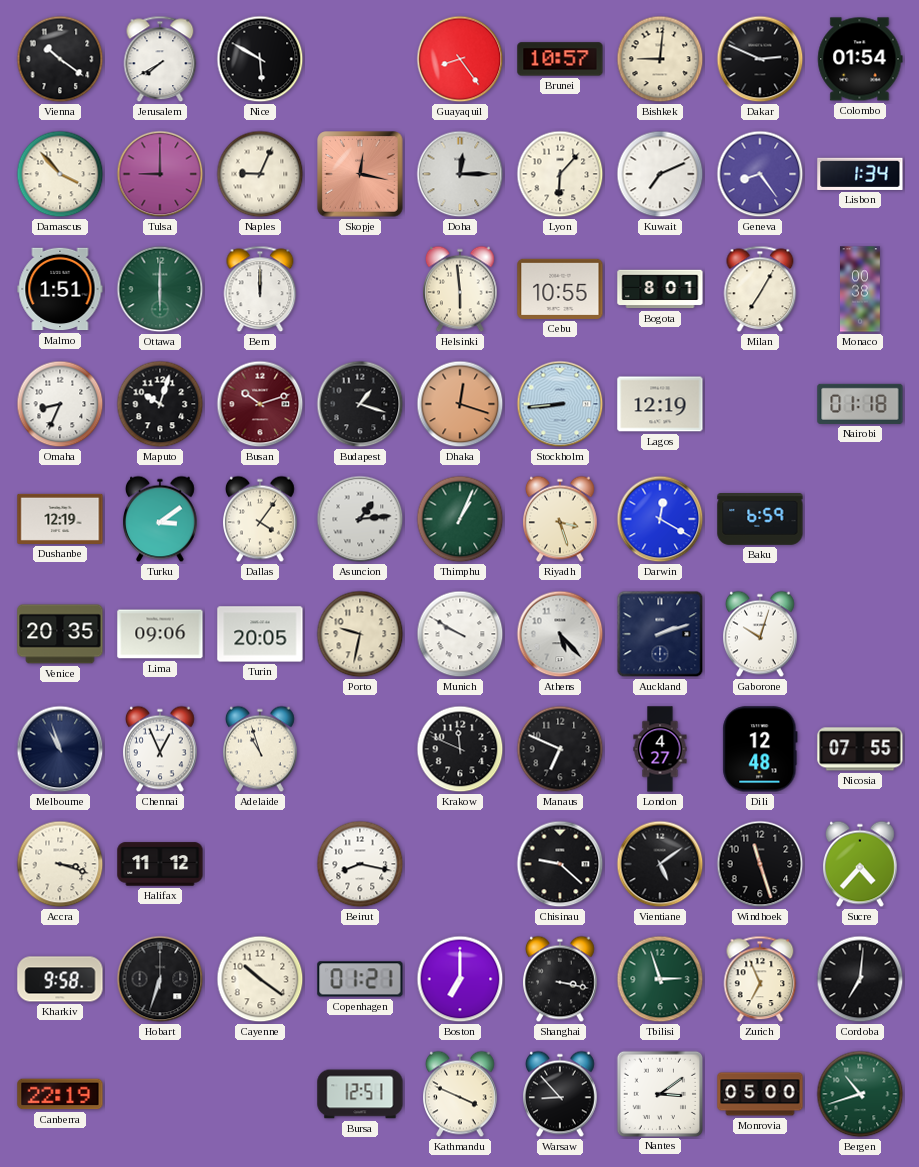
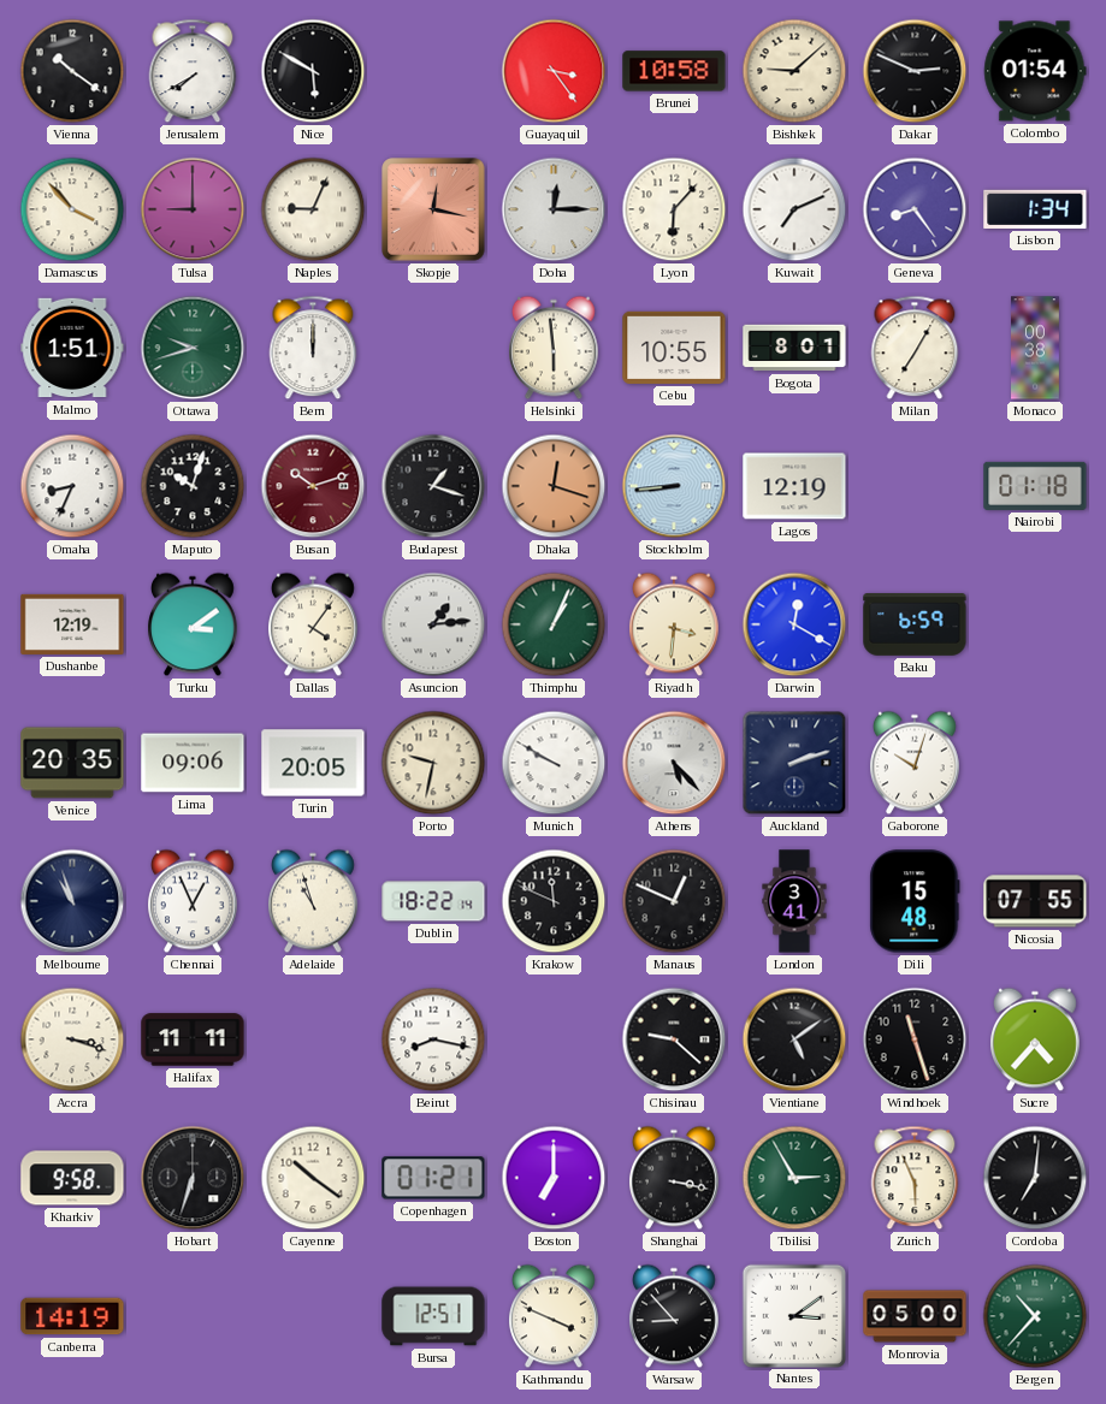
Guayaquil: 8:24 -> 3:24 (554, 71)
Brunei: 10:57 -> 10:58 (674, 71)
Bishkek: 9:01 -> 9:08 (794, 71)
Ottawa: 6:00 -> 9:42 (193, 348)
Riyadh: 3:27 -> 3:31 (675, 624)
Dublin: none -> 18:22 (433, 901)
Manaus: 6:49 -> 12:49 (674, 901)
London: 4:27 -> 3:41 (794, 901)
Dili: 12:48 -> 15:48 (915, 901)
Halifax: 11:12 -> 11:11 (193, 1039)
Tbilisi: 2:57 -> 2:55 (794, 1178)
Zurich: 6:56 -> 5:56 (915, 1178)
Canberra: 22:19 -> 14:19 (72, 1316)
Bergen: 10:42 -> 10:37 (1035, 1316)
